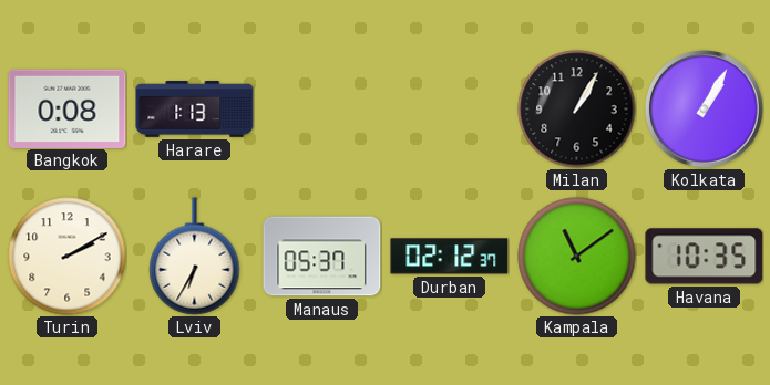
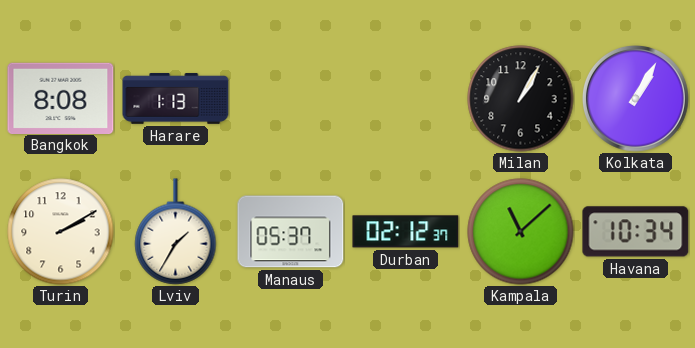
Bangkok: 0:08 -> 8:08 (61, 98)
Lviv: 6:35 -> 1:35 (176, 232)
Kampala: 11:09 -> 11:08 (521, 232)
Havana: 10:35 -> 10:34 (636, 232)
